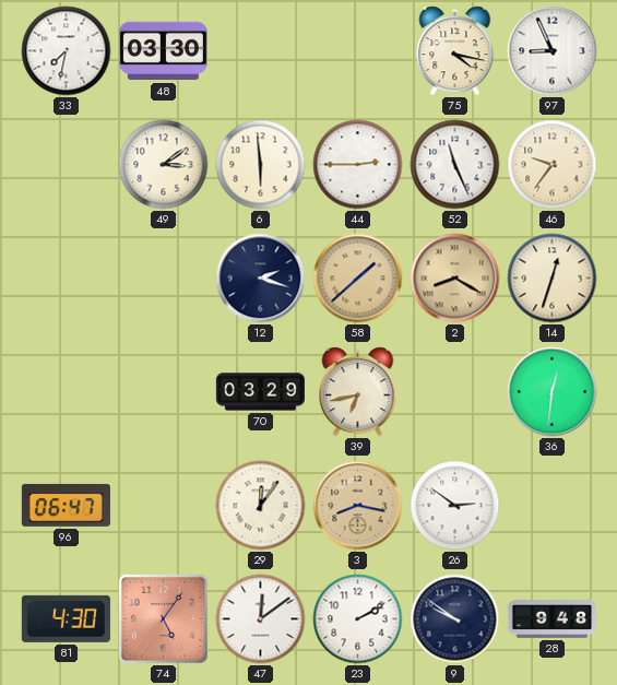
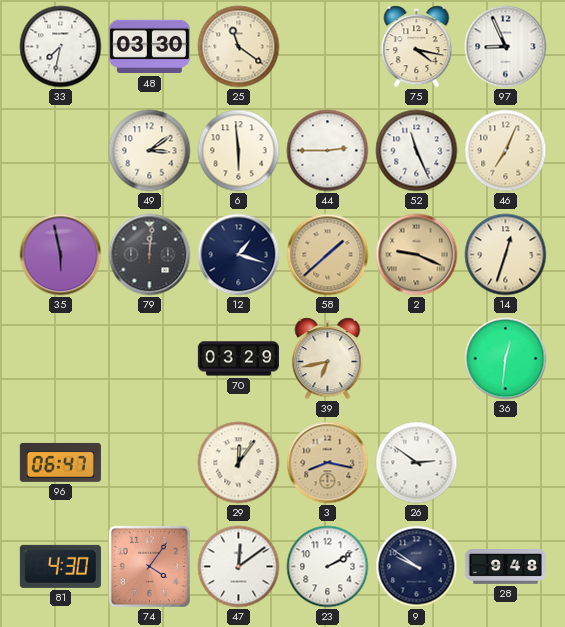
25: none -> 11:21 (239, 47)
46: 9:36 -> 7:04 (506, 151)
35: none -> 5:58 (61, 255)
79: none -> 12:01 (150, 255)
12: 2:18 -> 1:18 (239, 255)
2: 8:20 -> 9:19 (417, 255)
74: 5:06 -> 4:06 (149, 566)
